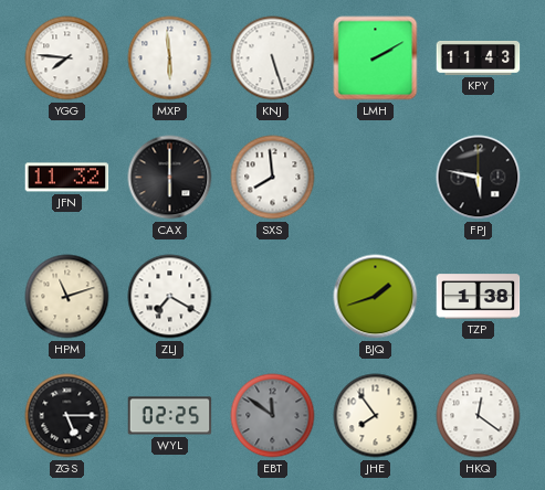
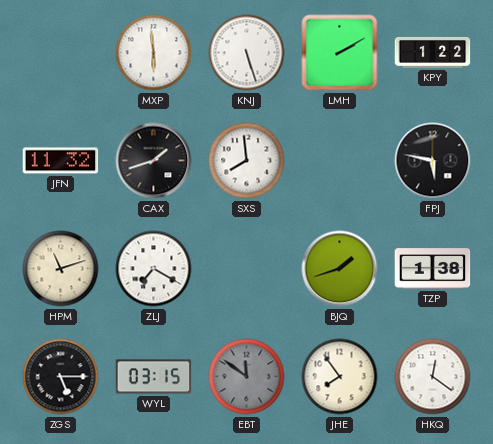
YGG: 7:46 -> none (67, 58)
KPY: 11:43 -> 1:22 (433, 52)
CAX: 6:00 -> 1:42 (154, 161)
WYL: 02:25 -> 03:15 (154, 377)
